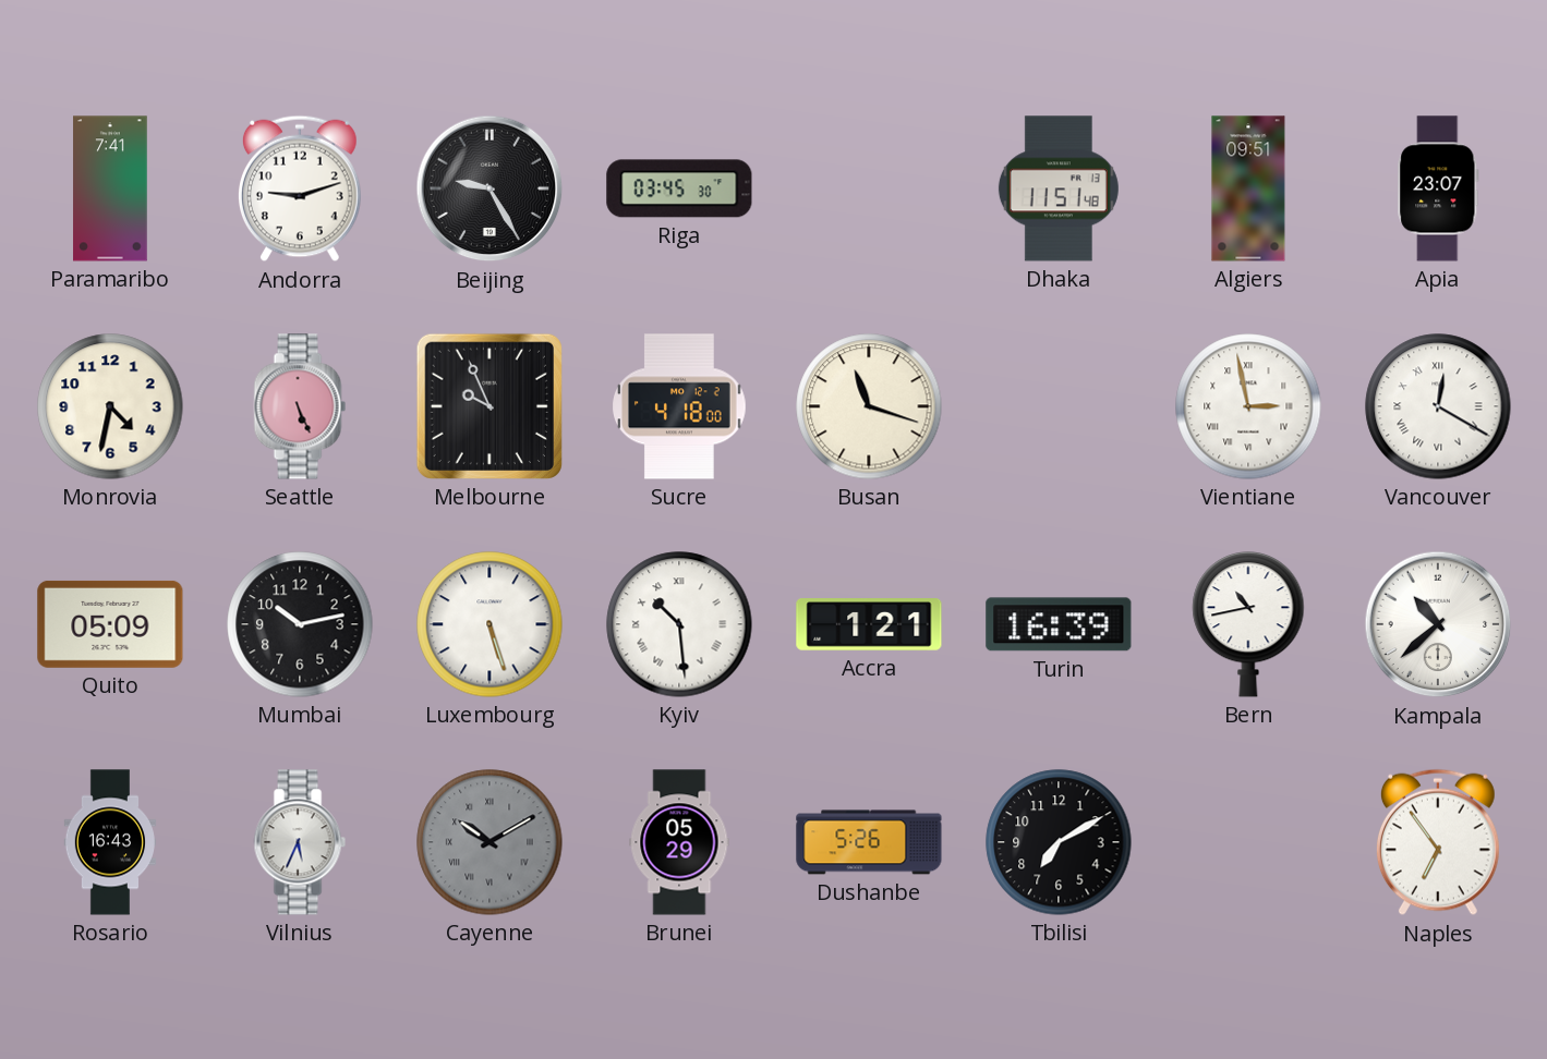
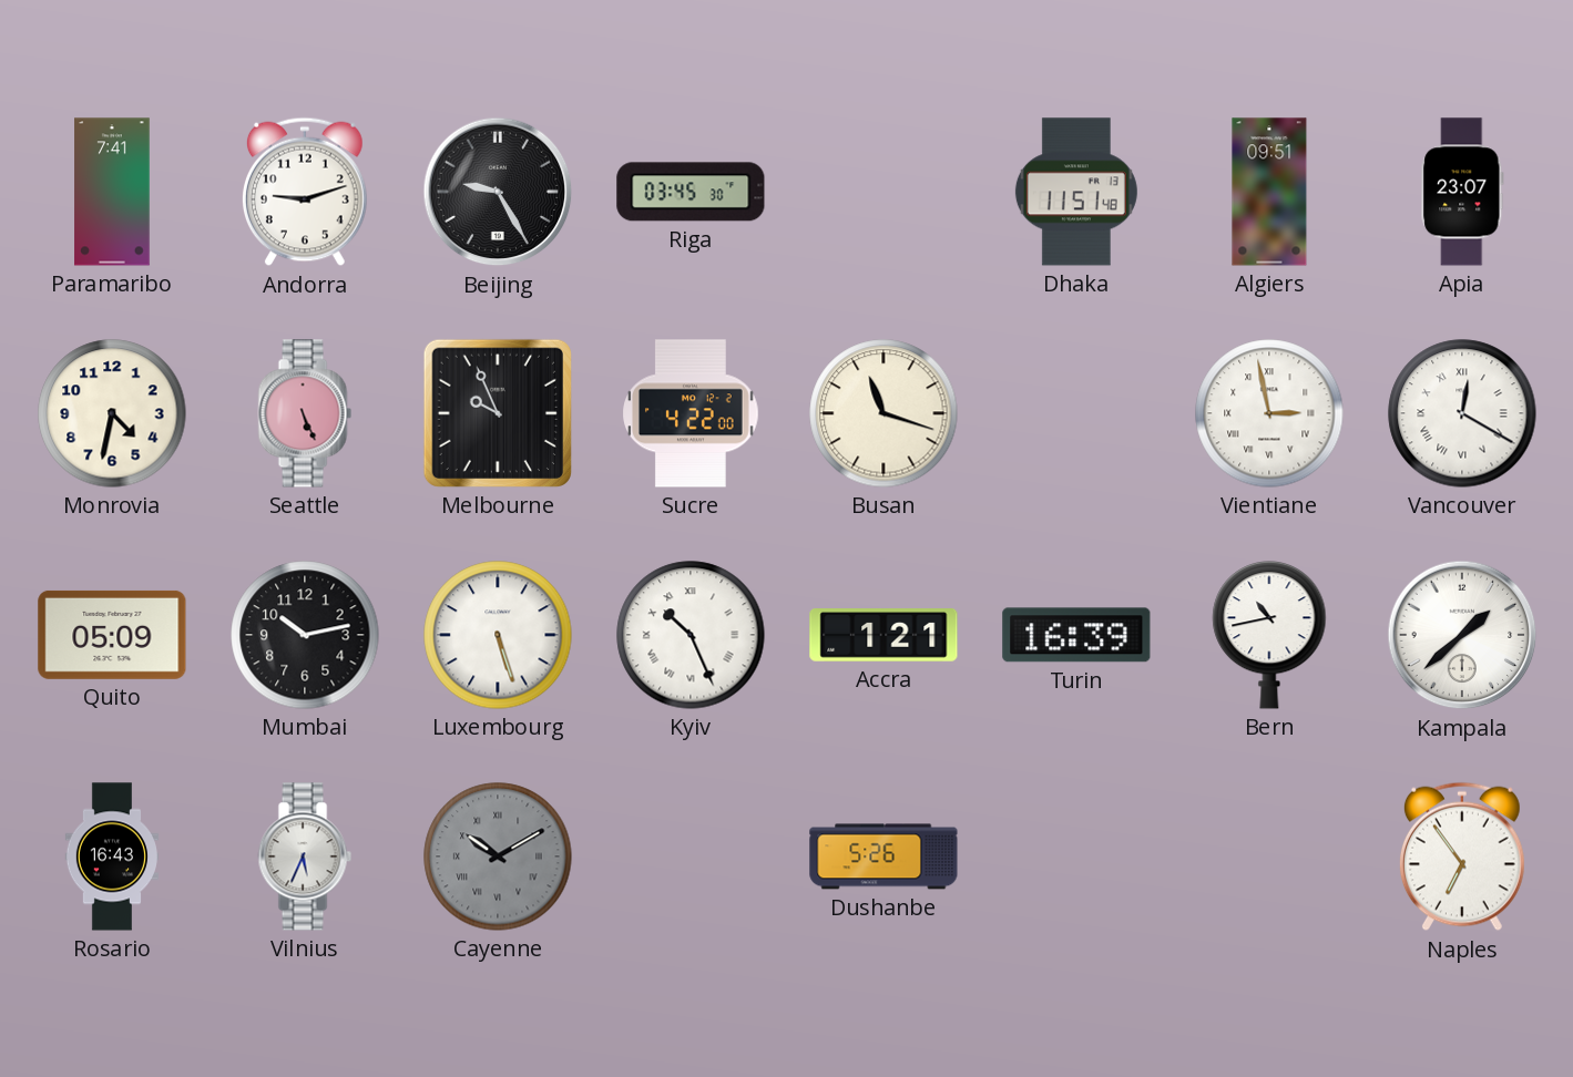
Sucre: 4:18 -> 4:22 (691, 413)
Kyiv: 10:29 -> 10:26 (691, 635)
Kampala: 10:38 -> 1:38 (1462, 635)
Brunei: 05:29 -> none (679, 842)
Tbilisi: 7:10 -> none (1059, 842)
